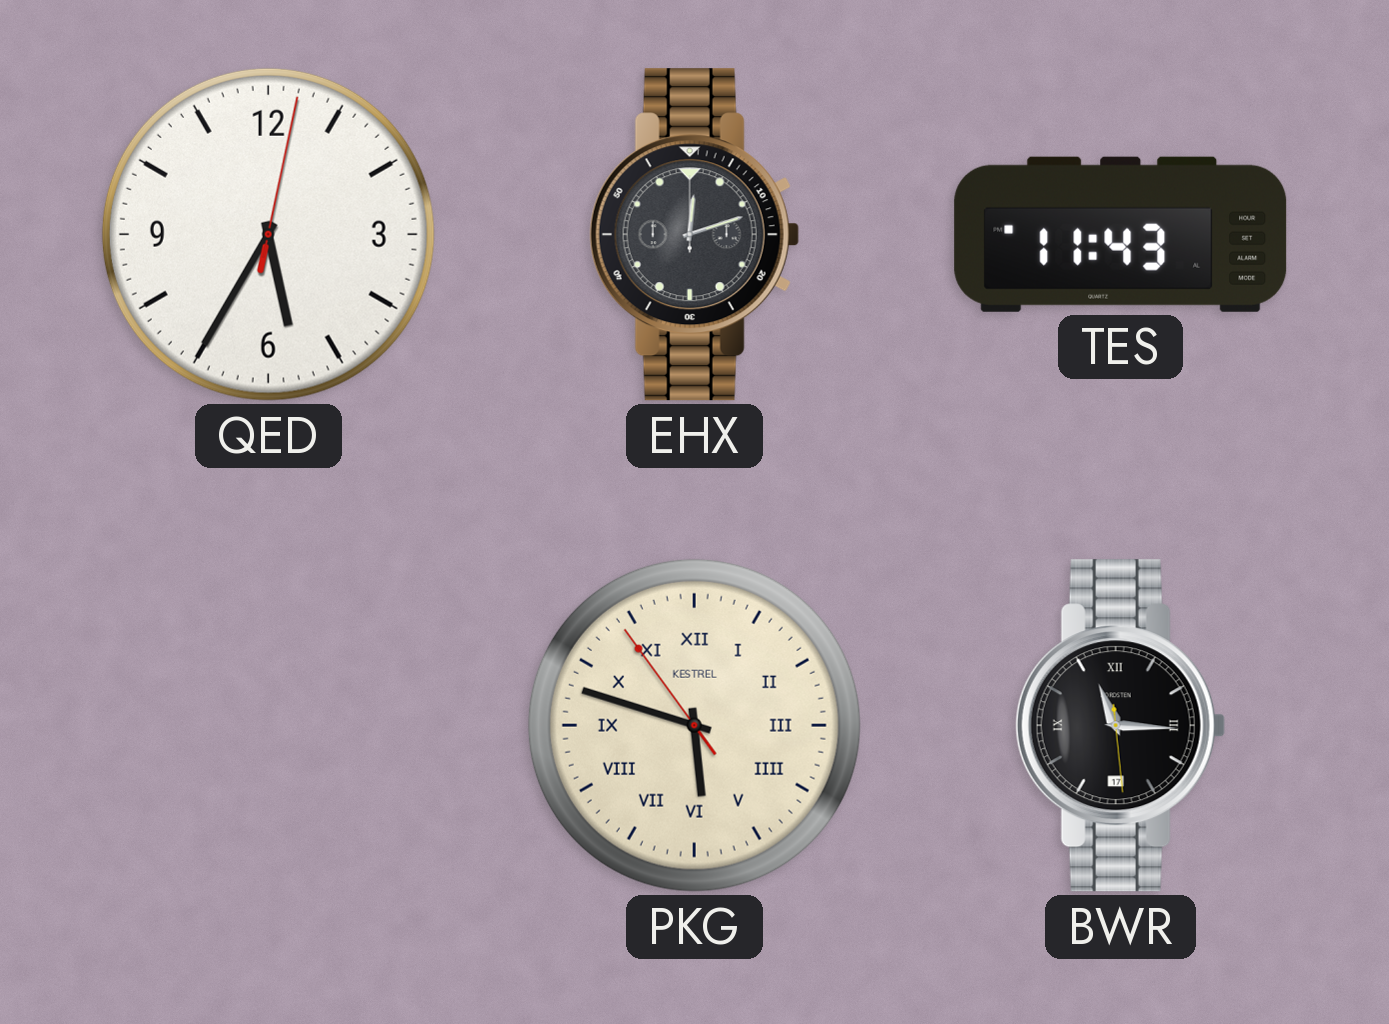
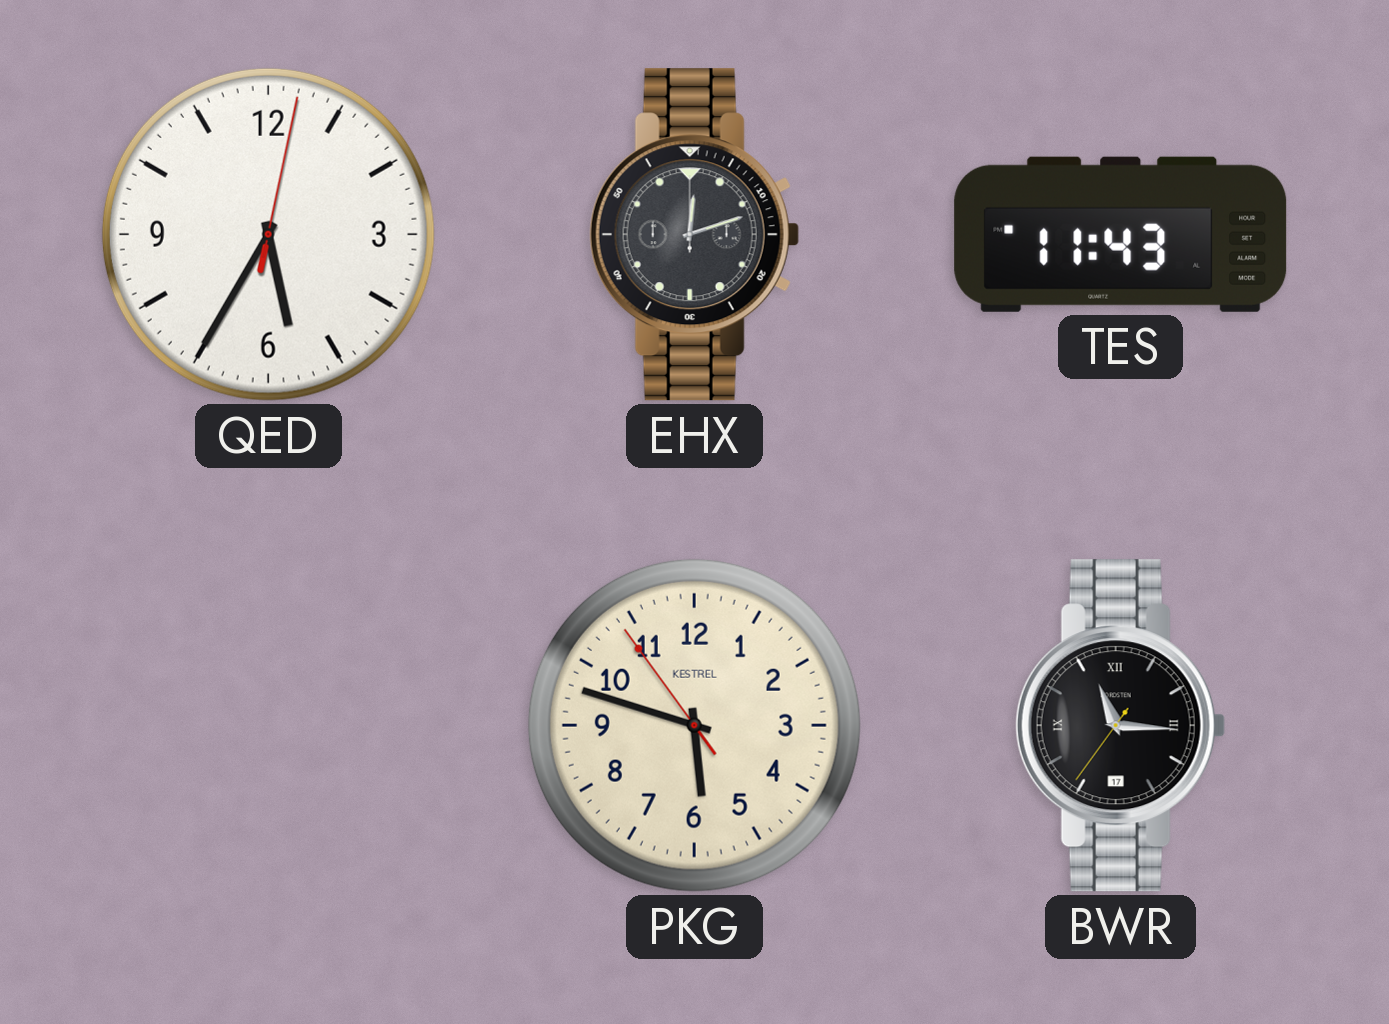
PKG numerals: Roman -> Arabic (694, 725)
BWR: 11:15:29 -> 11:15:36 (1120, 726)
